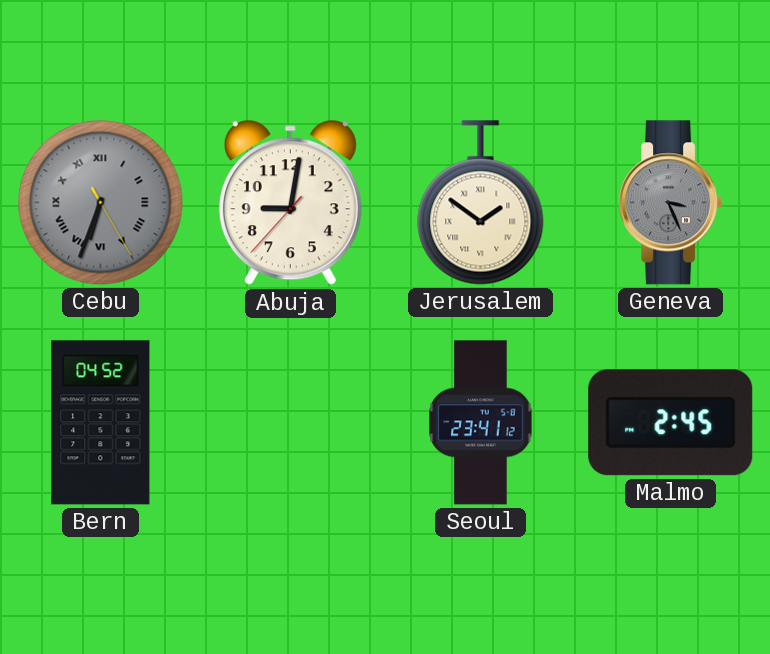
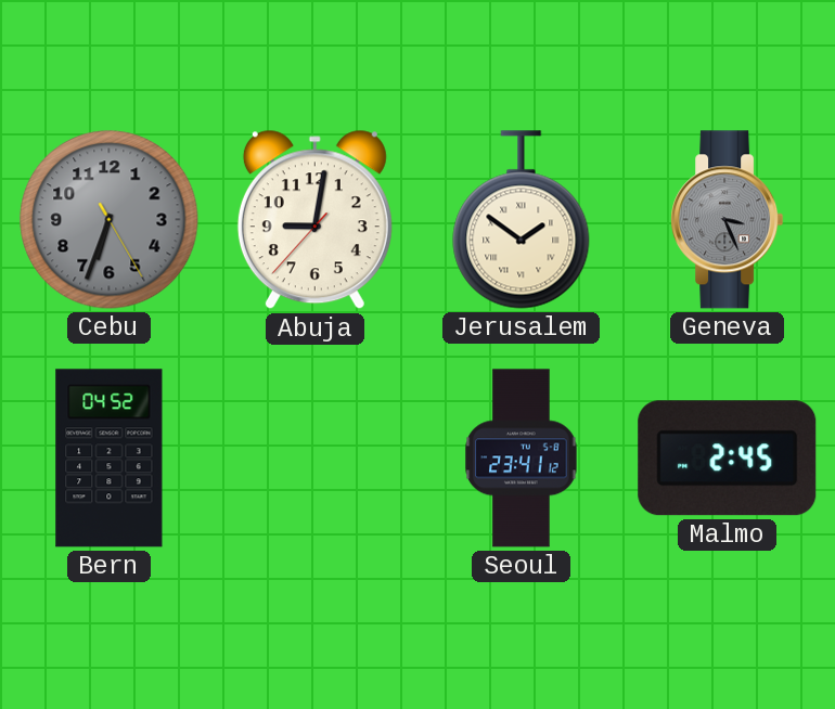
Cebu numerals: Roman -> Arabic (110, 220)
